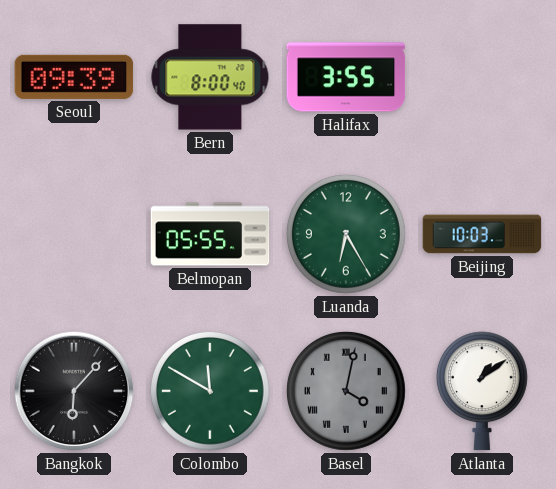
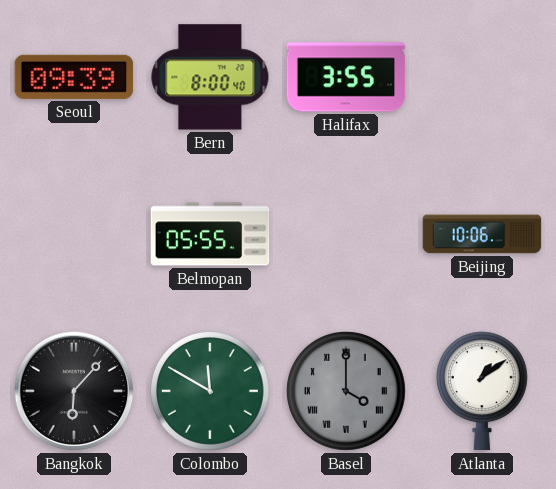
Luanda: 6:25 -> none (347, 235)
Beijing: 10:03 -> 10:06 (482, 234)
Basel: 4:02 -> 4:00 (347, 392)
